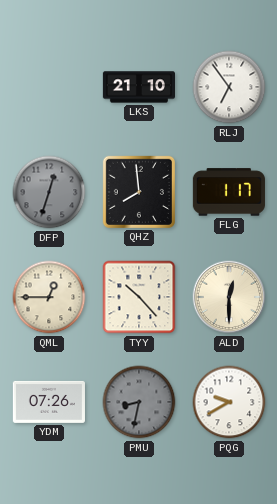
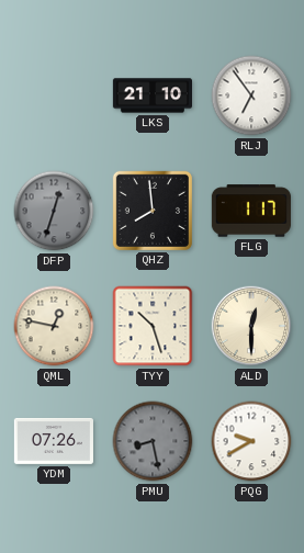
QML: 12:45 -> 12:47 (54, 326)
TYY: 10:23 -> 10:27 (153, 326)
PMU: 8:32 -> 8:28 (153, 441)
